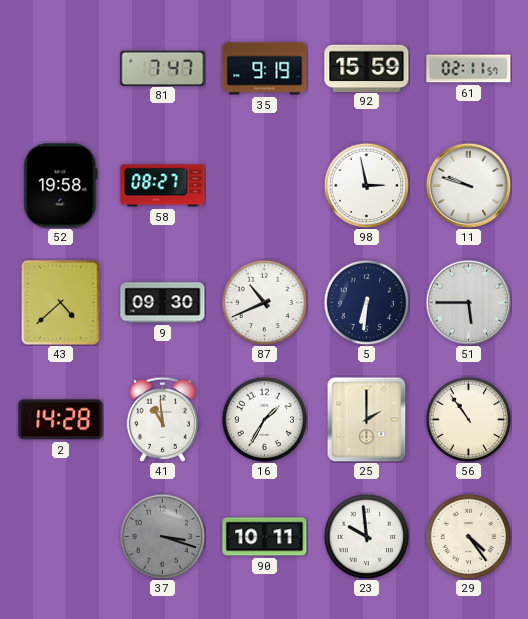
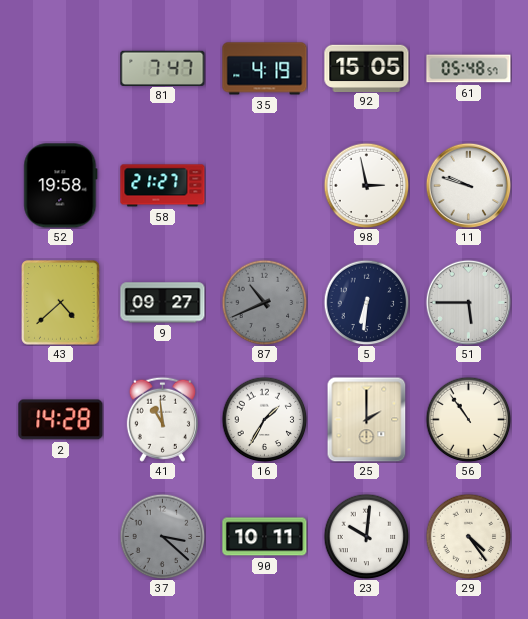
35: 9:19 -> 4:19 (265, 69)
92: 15:59 -> 15:05 (367, 68)
61: 02:11 -> 05:48 (469, 69)
58: 08:27 -> 21:27 (163, 186)
9: 09:30 -> 09:27 (163, 303)
87 dial: white -> grey (264, 302)
37: 3:18 -> 3:22 (162, 536)
23: 9:59 -> 10:01 (366, 536)
